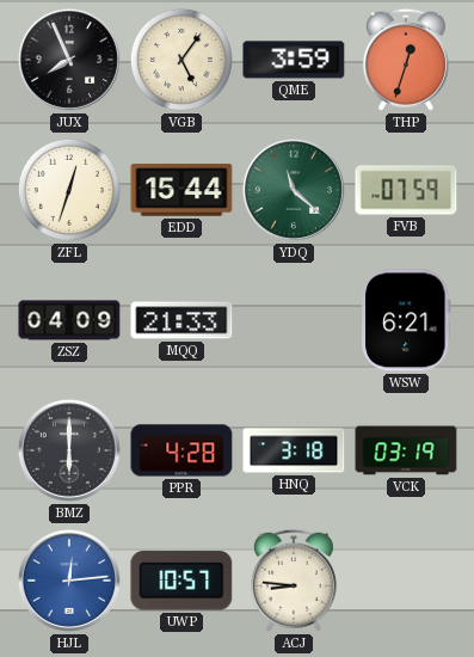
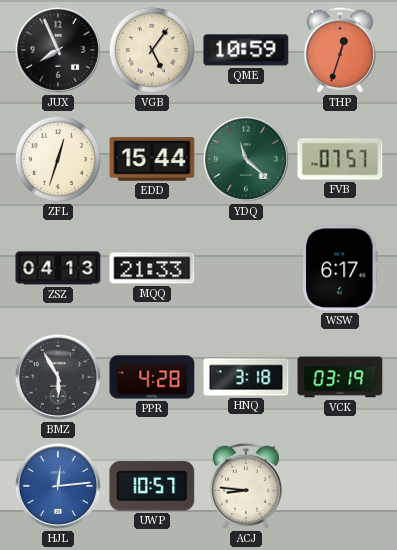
QME: 3:59 -> 10:59 (246, 50)
FVB: 07:59 -> 07:57 (340, 159)
ZSZ: 04:09 -> 04:13 (58, 268)
WSW: 6:21 -> 6:17 (341, 268)
BMZ: 6:00 -> 5:55 (58, 377)
